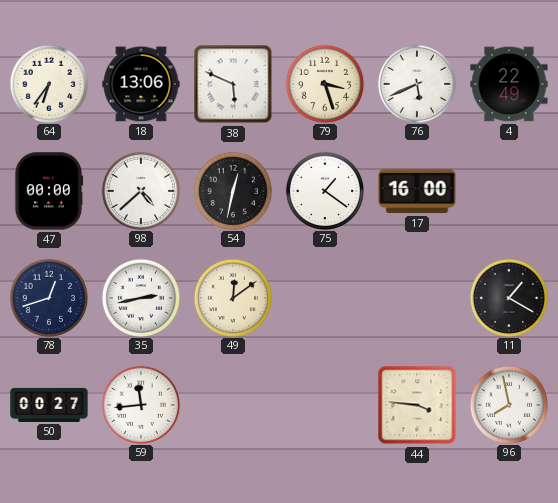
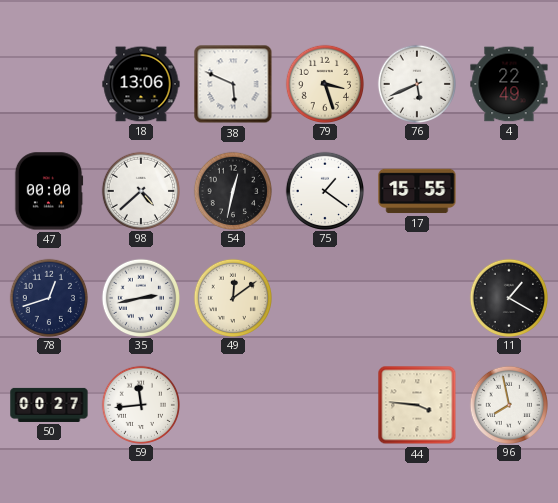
64: 6:36 -> none (48, 83)
17: 16:00 -> 15:55 (417, 191)
